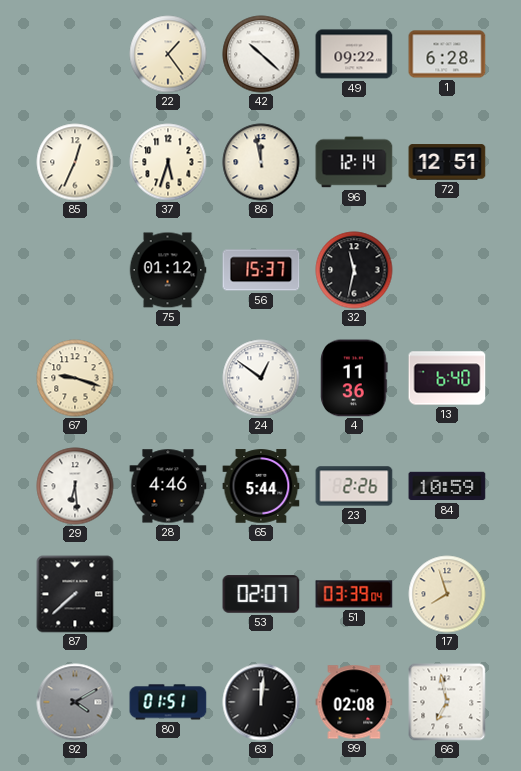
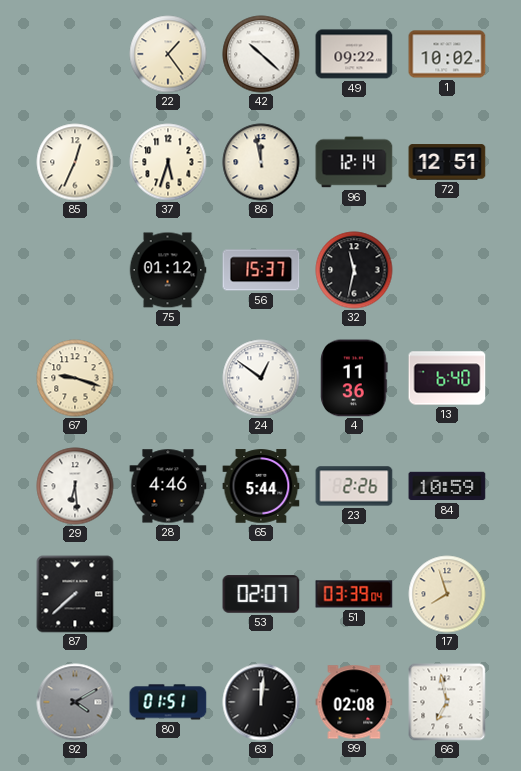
1: 6:28 -> 10:02 (447, 54)
